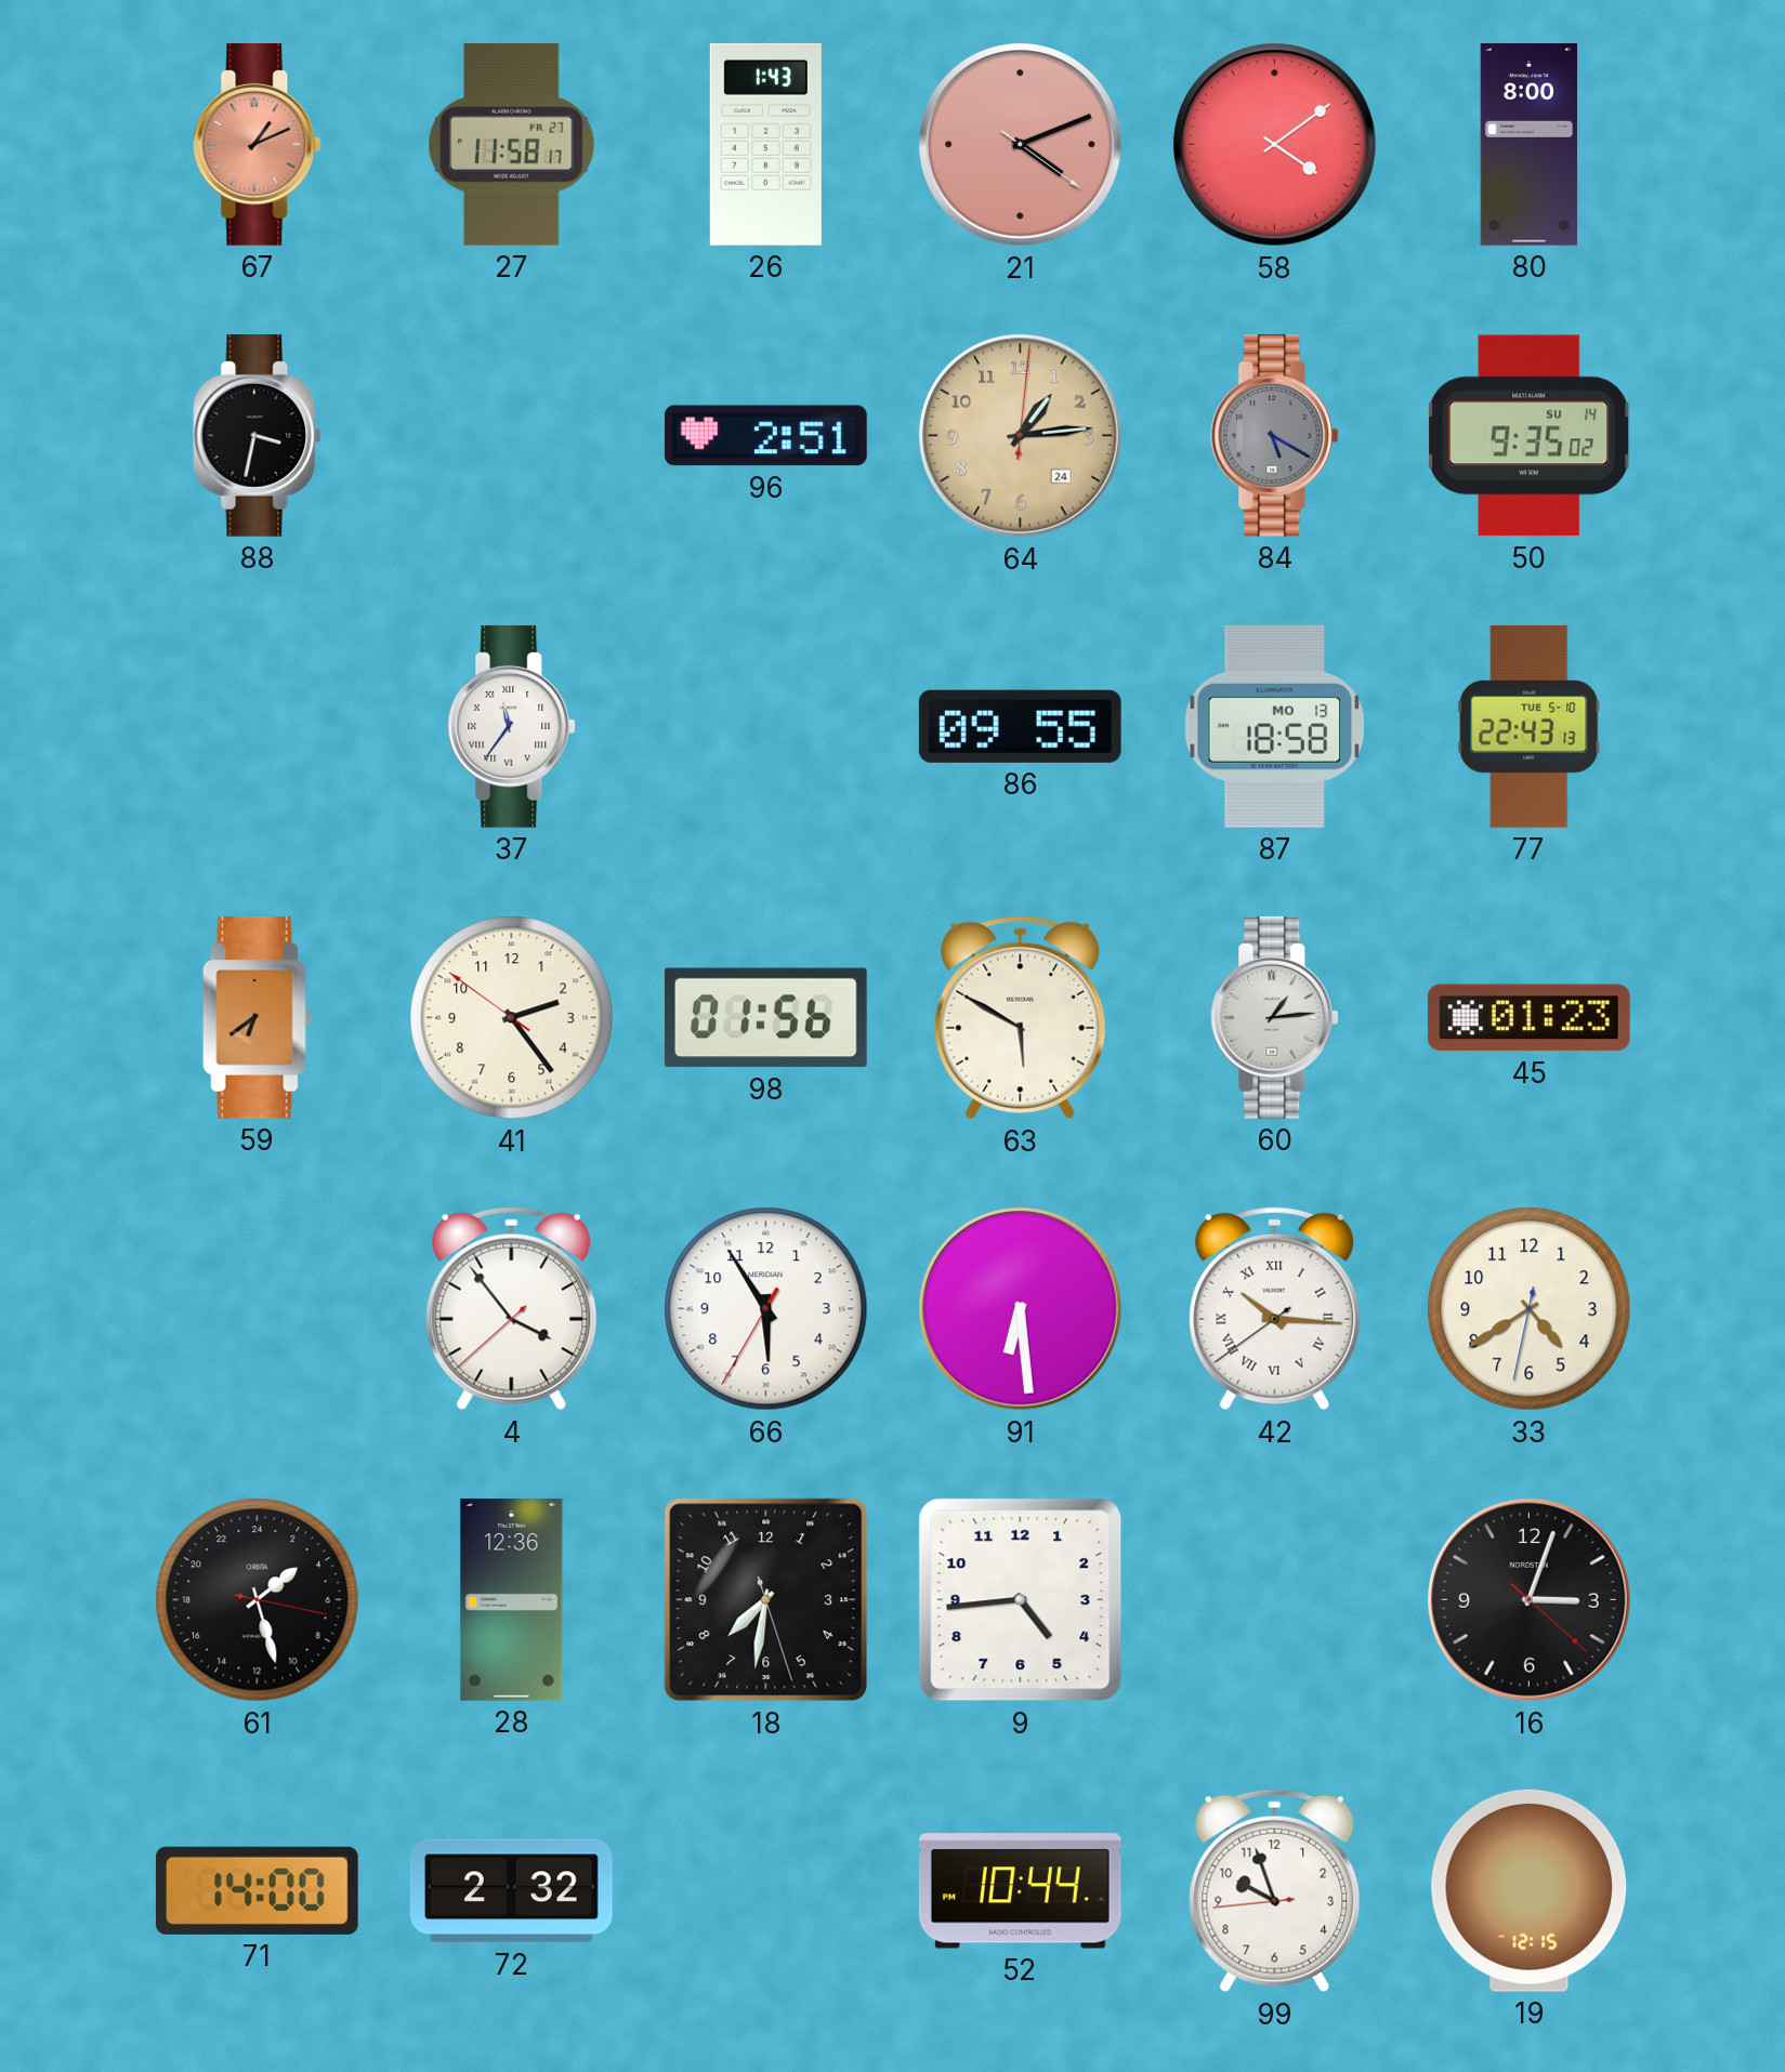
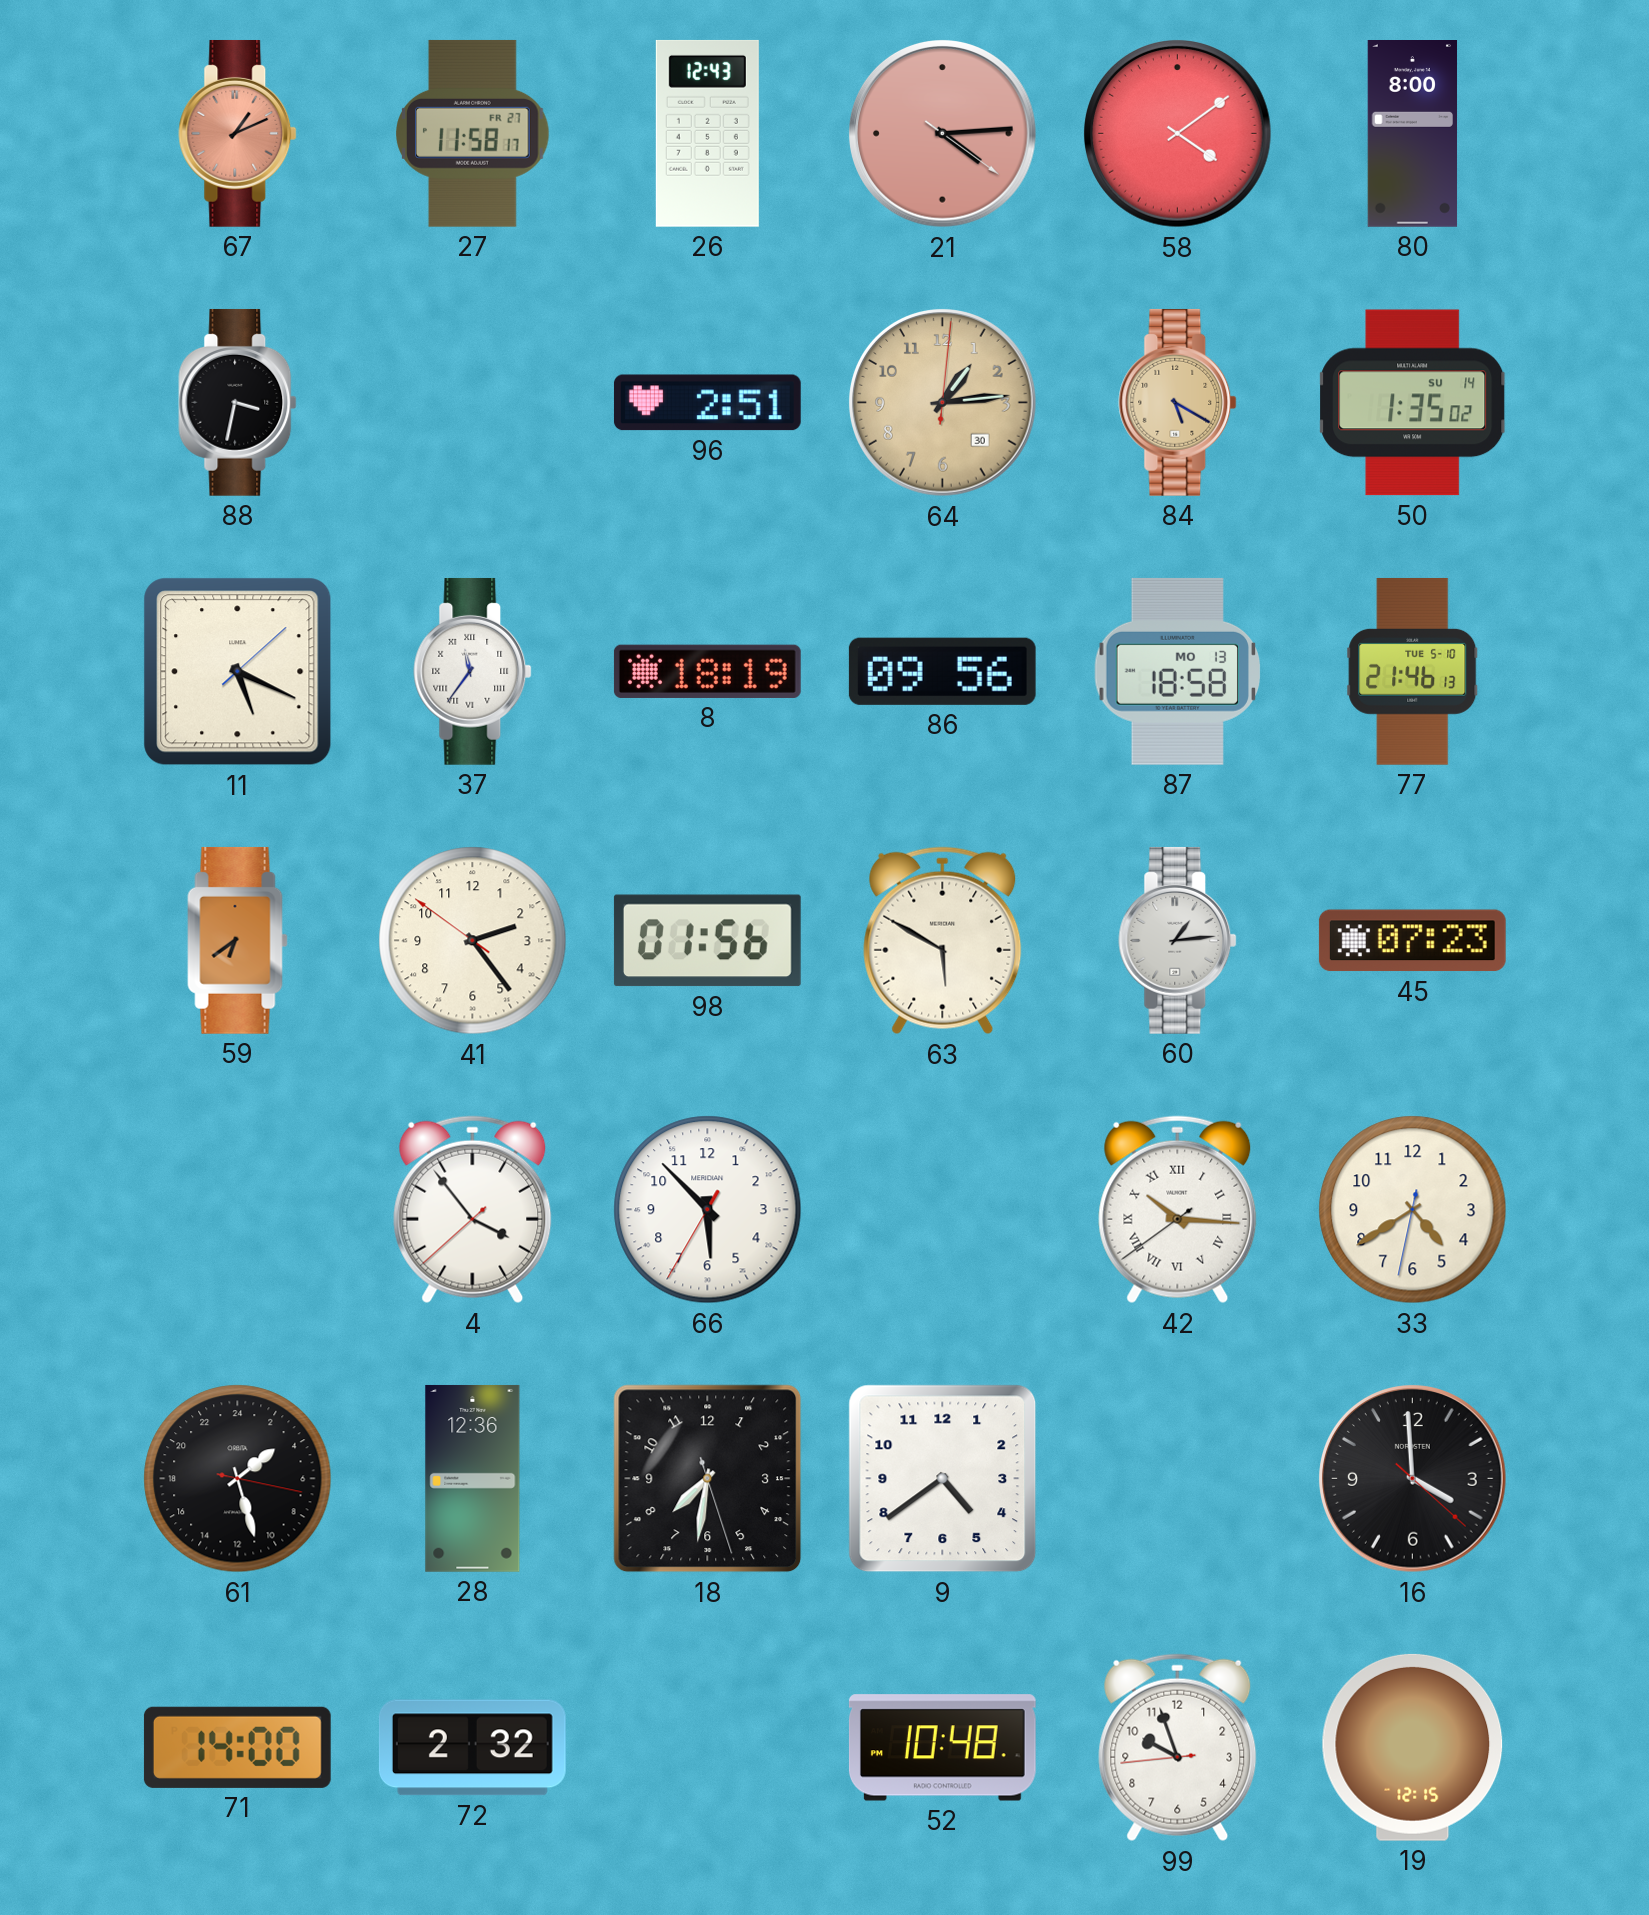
26: 1:43 -> 12:43 (707, 133)
21: 4:11 -> 4:14 (943, 134)
64 date: 24 -> 30 (943, 403)
84 dial: grey -> champagne (1178, 402)
50: 9:35 -> 1:35 (1413, 403)
11: none -> 5:19 (238, 672)
8: none -> 18:19 (707, 671)
86: 09:55 -> 09:56 (942, 671)
77: 22:43 -> 21:46 (1413, 671)
45: 01:23 -> 07:23 (1412, 941)
66: 5:54 -> 5:52 (708, 1210)
91: 6:29 -> none (1021, 1309)
9: 4:44 -> 4:39 (943, 1479)
16: 3:03 -> 3:59 (1413, 1479)
52: 10:44 -> 10:48 (942, 1748)
